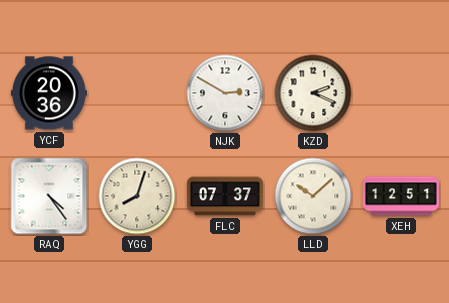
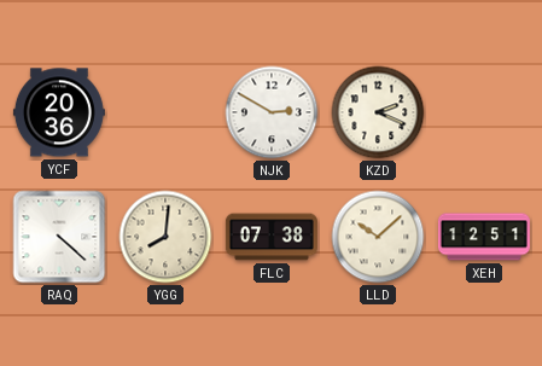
RAQ: 4:24 -> 4:22 (59, 237)
YGG: 8:03 -> 8:01 (165, 237)
FLC: 07:37 -> 07:38 (272, 237)
